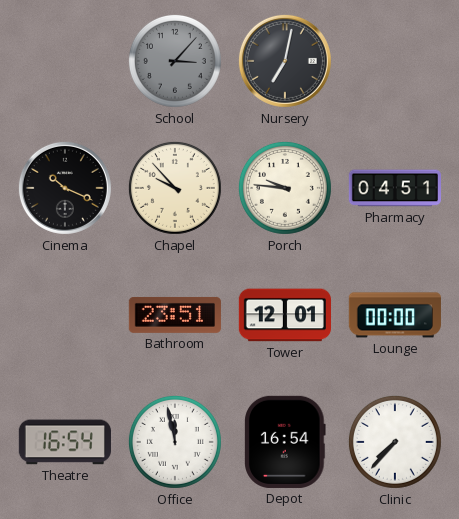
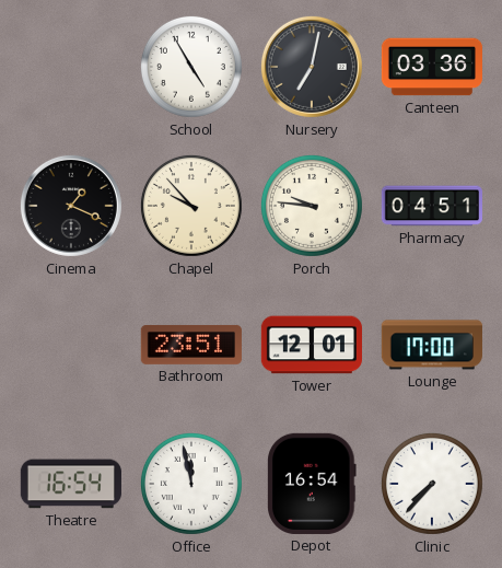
School: 3:07 -> 4:55 (191, 67)
School dial: grey -> white (191, 67)
Canteen: none -> 03:36 (431, 67)
Cinema: 10:19 -> 1:19 (71, 206)
Lounge: 00:00 -> 17:00 (432, 345)
